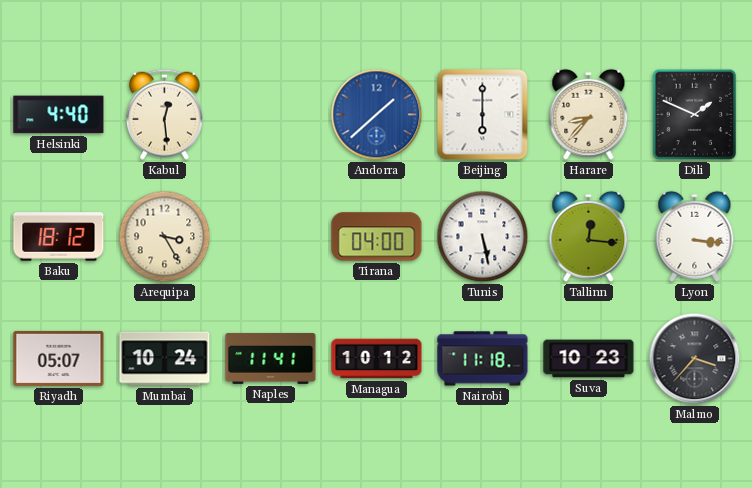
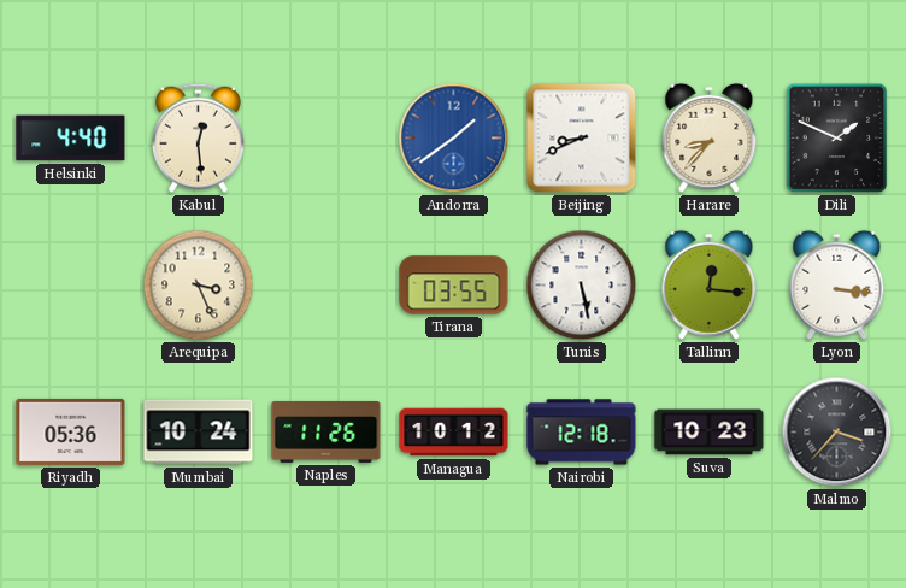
Andorra: 1:38 -> 1:39 (454, 139)
Beijing: 6:00 -> 8:41 (582, 139)
Baku: 18:12 -> none (59, 237)
Arequipa: 3:25 -> 3:26 (199, 286)
Tirana: 04:00 -> 03:55 (454, 286)
Riyadh: 05:07 -> 05:36 (71, 431)
Naples: 11:41 -> 11:26 (326, 431)
Nairobi: 11:18 -> 12:18 (582, 433)
